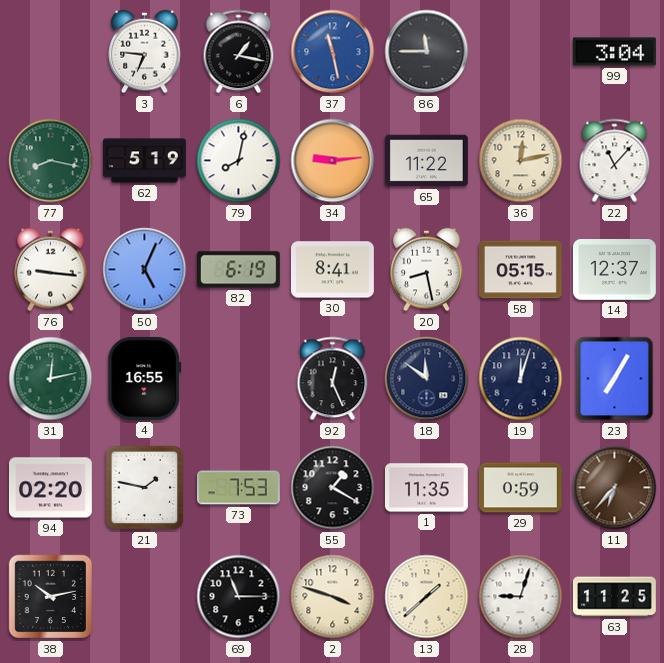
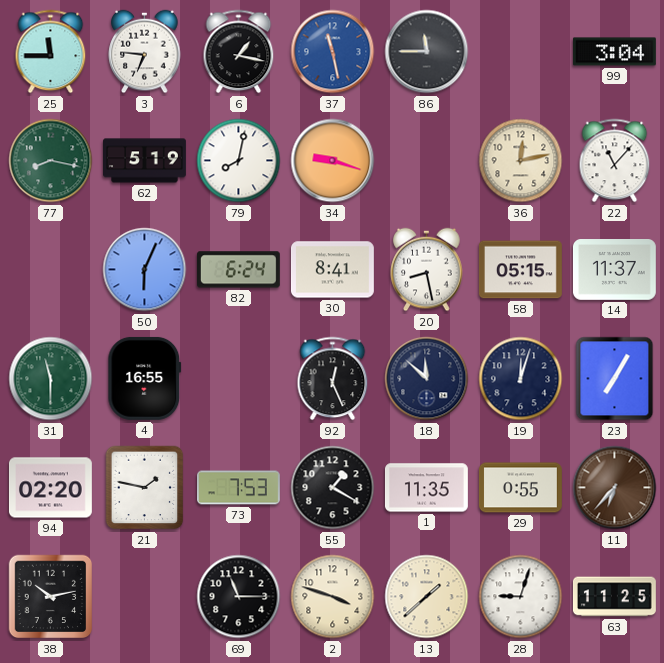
25: none -> 11:45 (51, 52)
34: 9:14 -> 9:18 (333, 161)
65: 11:22 -> none (426, 161)
76: 9:16 -> none (51, 270)
50: 5:04 -> 6:04 (145, 270)
82: 6:19 -> 6:24 (238, 270)
14: 12:37 -> 11:37 (614, 270)
31: 12:13 -> 11:30 (51, 379)
18: 11:51 -> 11:52 (427, 379)
29: 0:59 -> 0:55 (520, 488)
